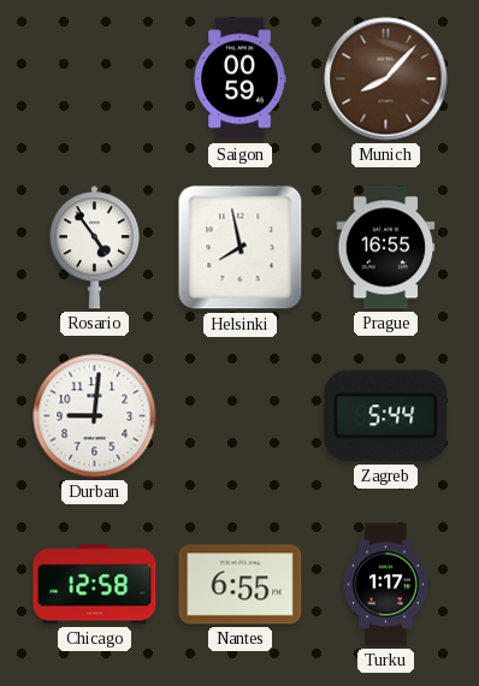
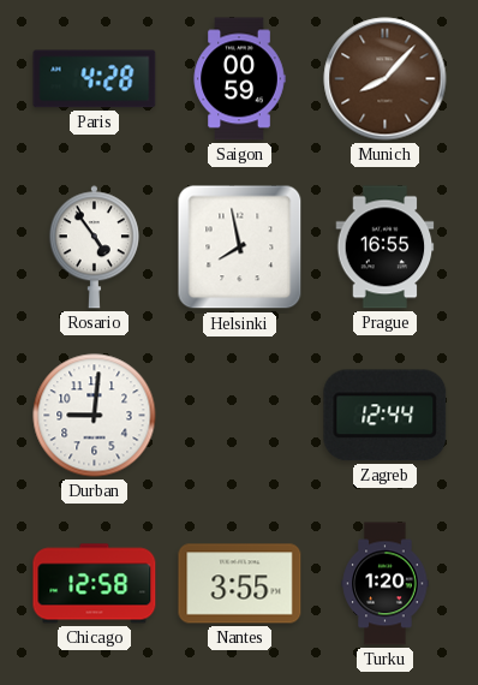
Paris: none -> 4:28 (95, 79)
Zagreb: 5:44 -> 12:44 (386, 416)
Nantes: 6:55 -> 3:55 (240, 584)
Turku: 1:17 -> 1:20 (386, 584)
